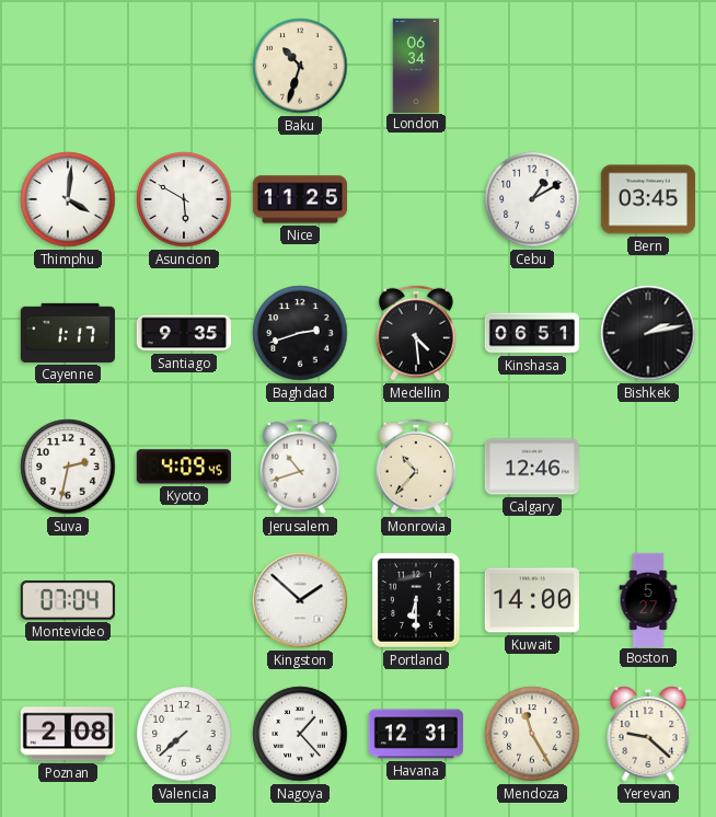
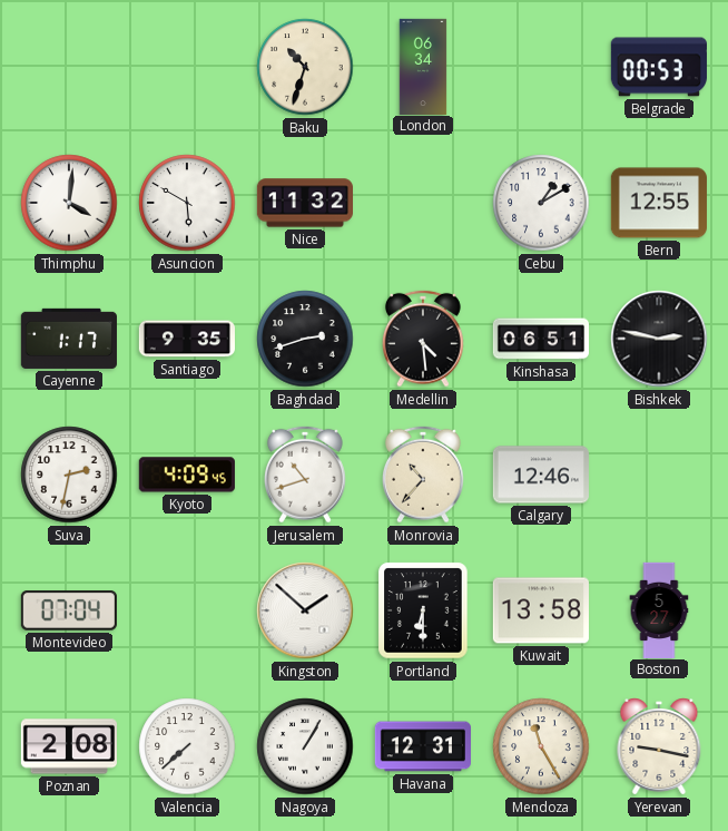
Belgrade: none -> 00:53 (659, 67)
Nice: 11:25 -> 11:32 (304, 203)
Bern: 03:45 -> 12:55 (659, 203)
Bishkek: 2:13 -> 2:47 (659, 339)
Kuwait: 14:00 -> 13:58 (541, 610)
Nagoya: 1:23 -> 1:05 (305, 746)
Yerevan: 9:22 -> 9:17 (659, 746)
